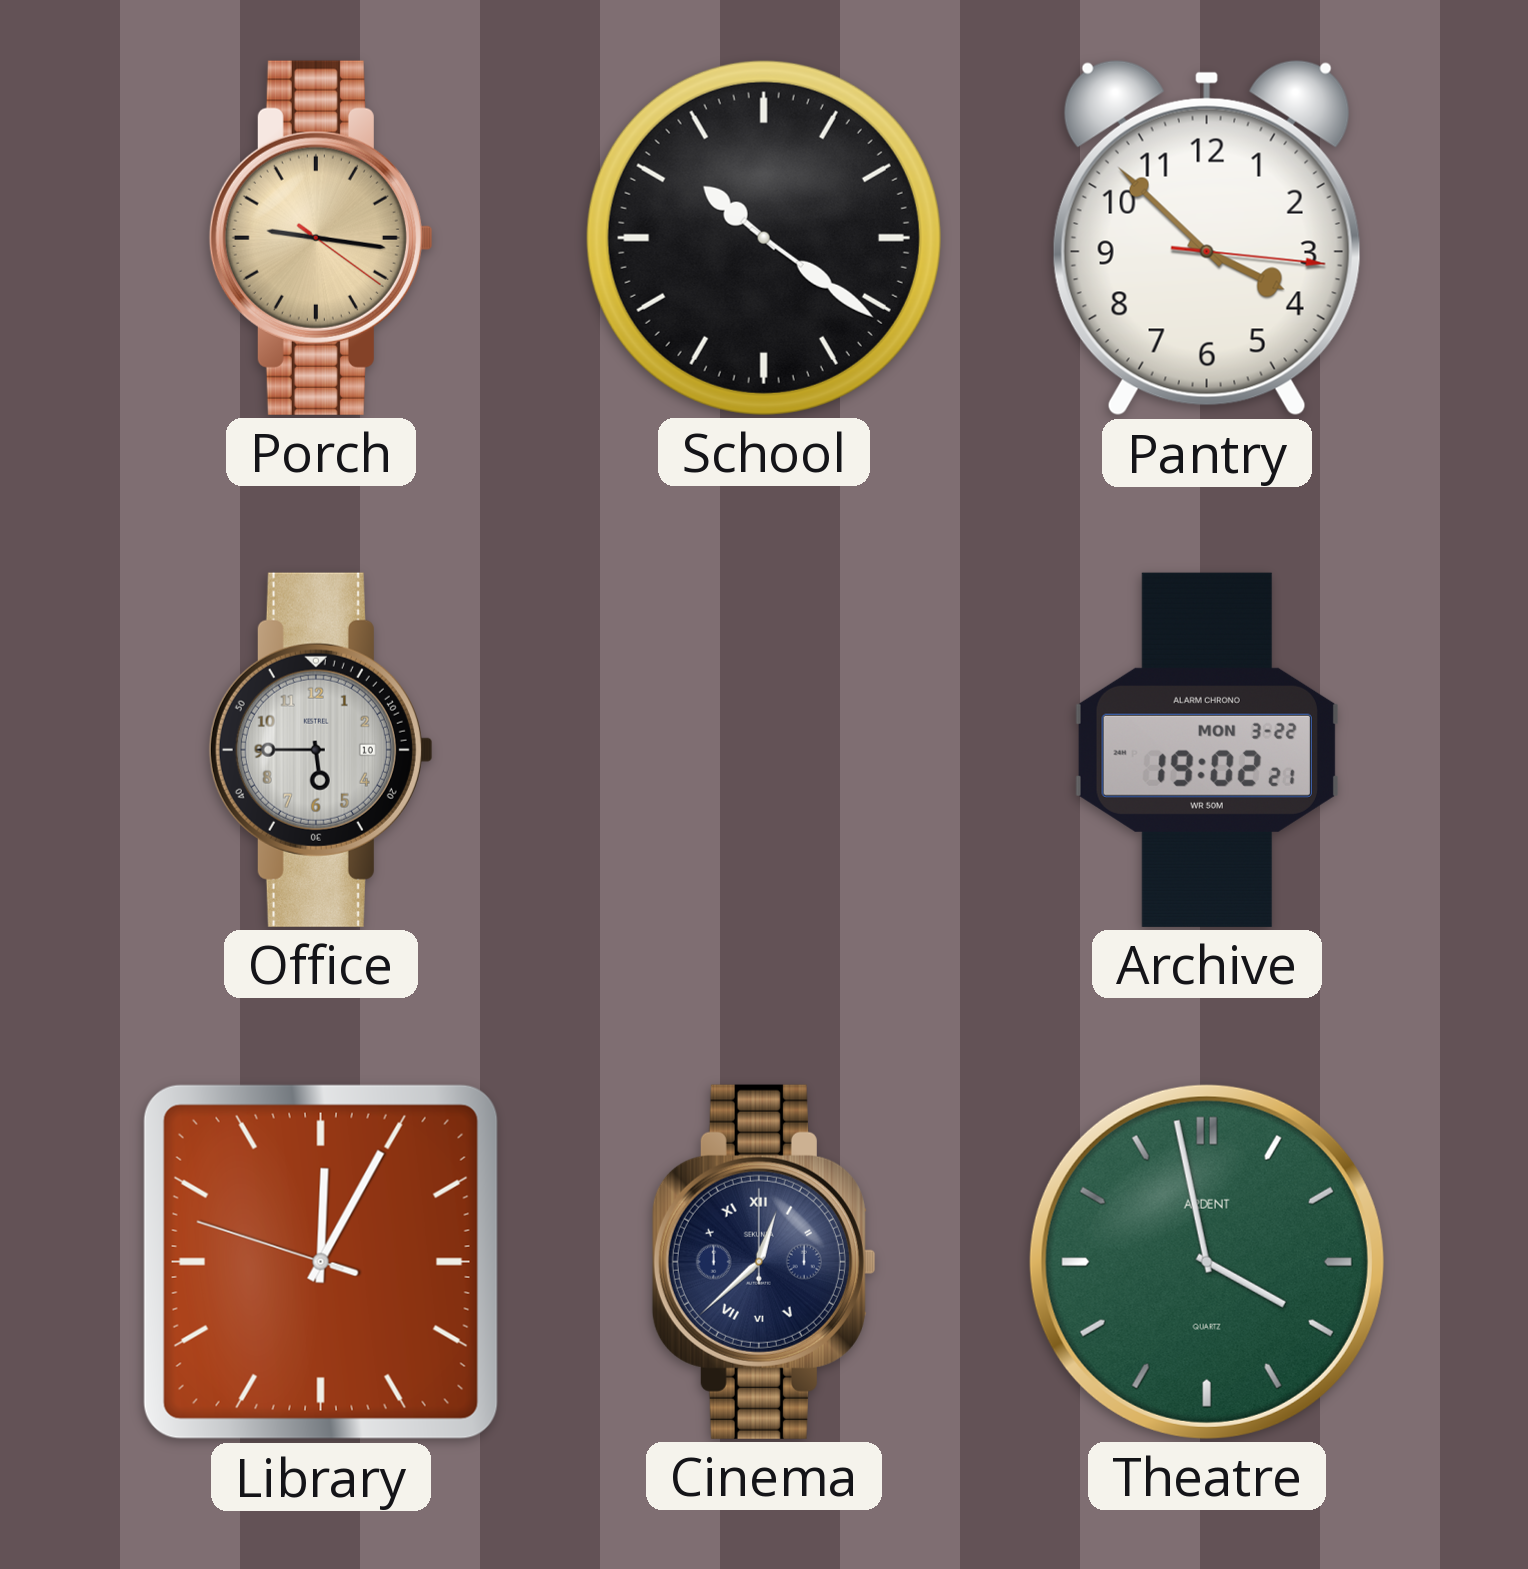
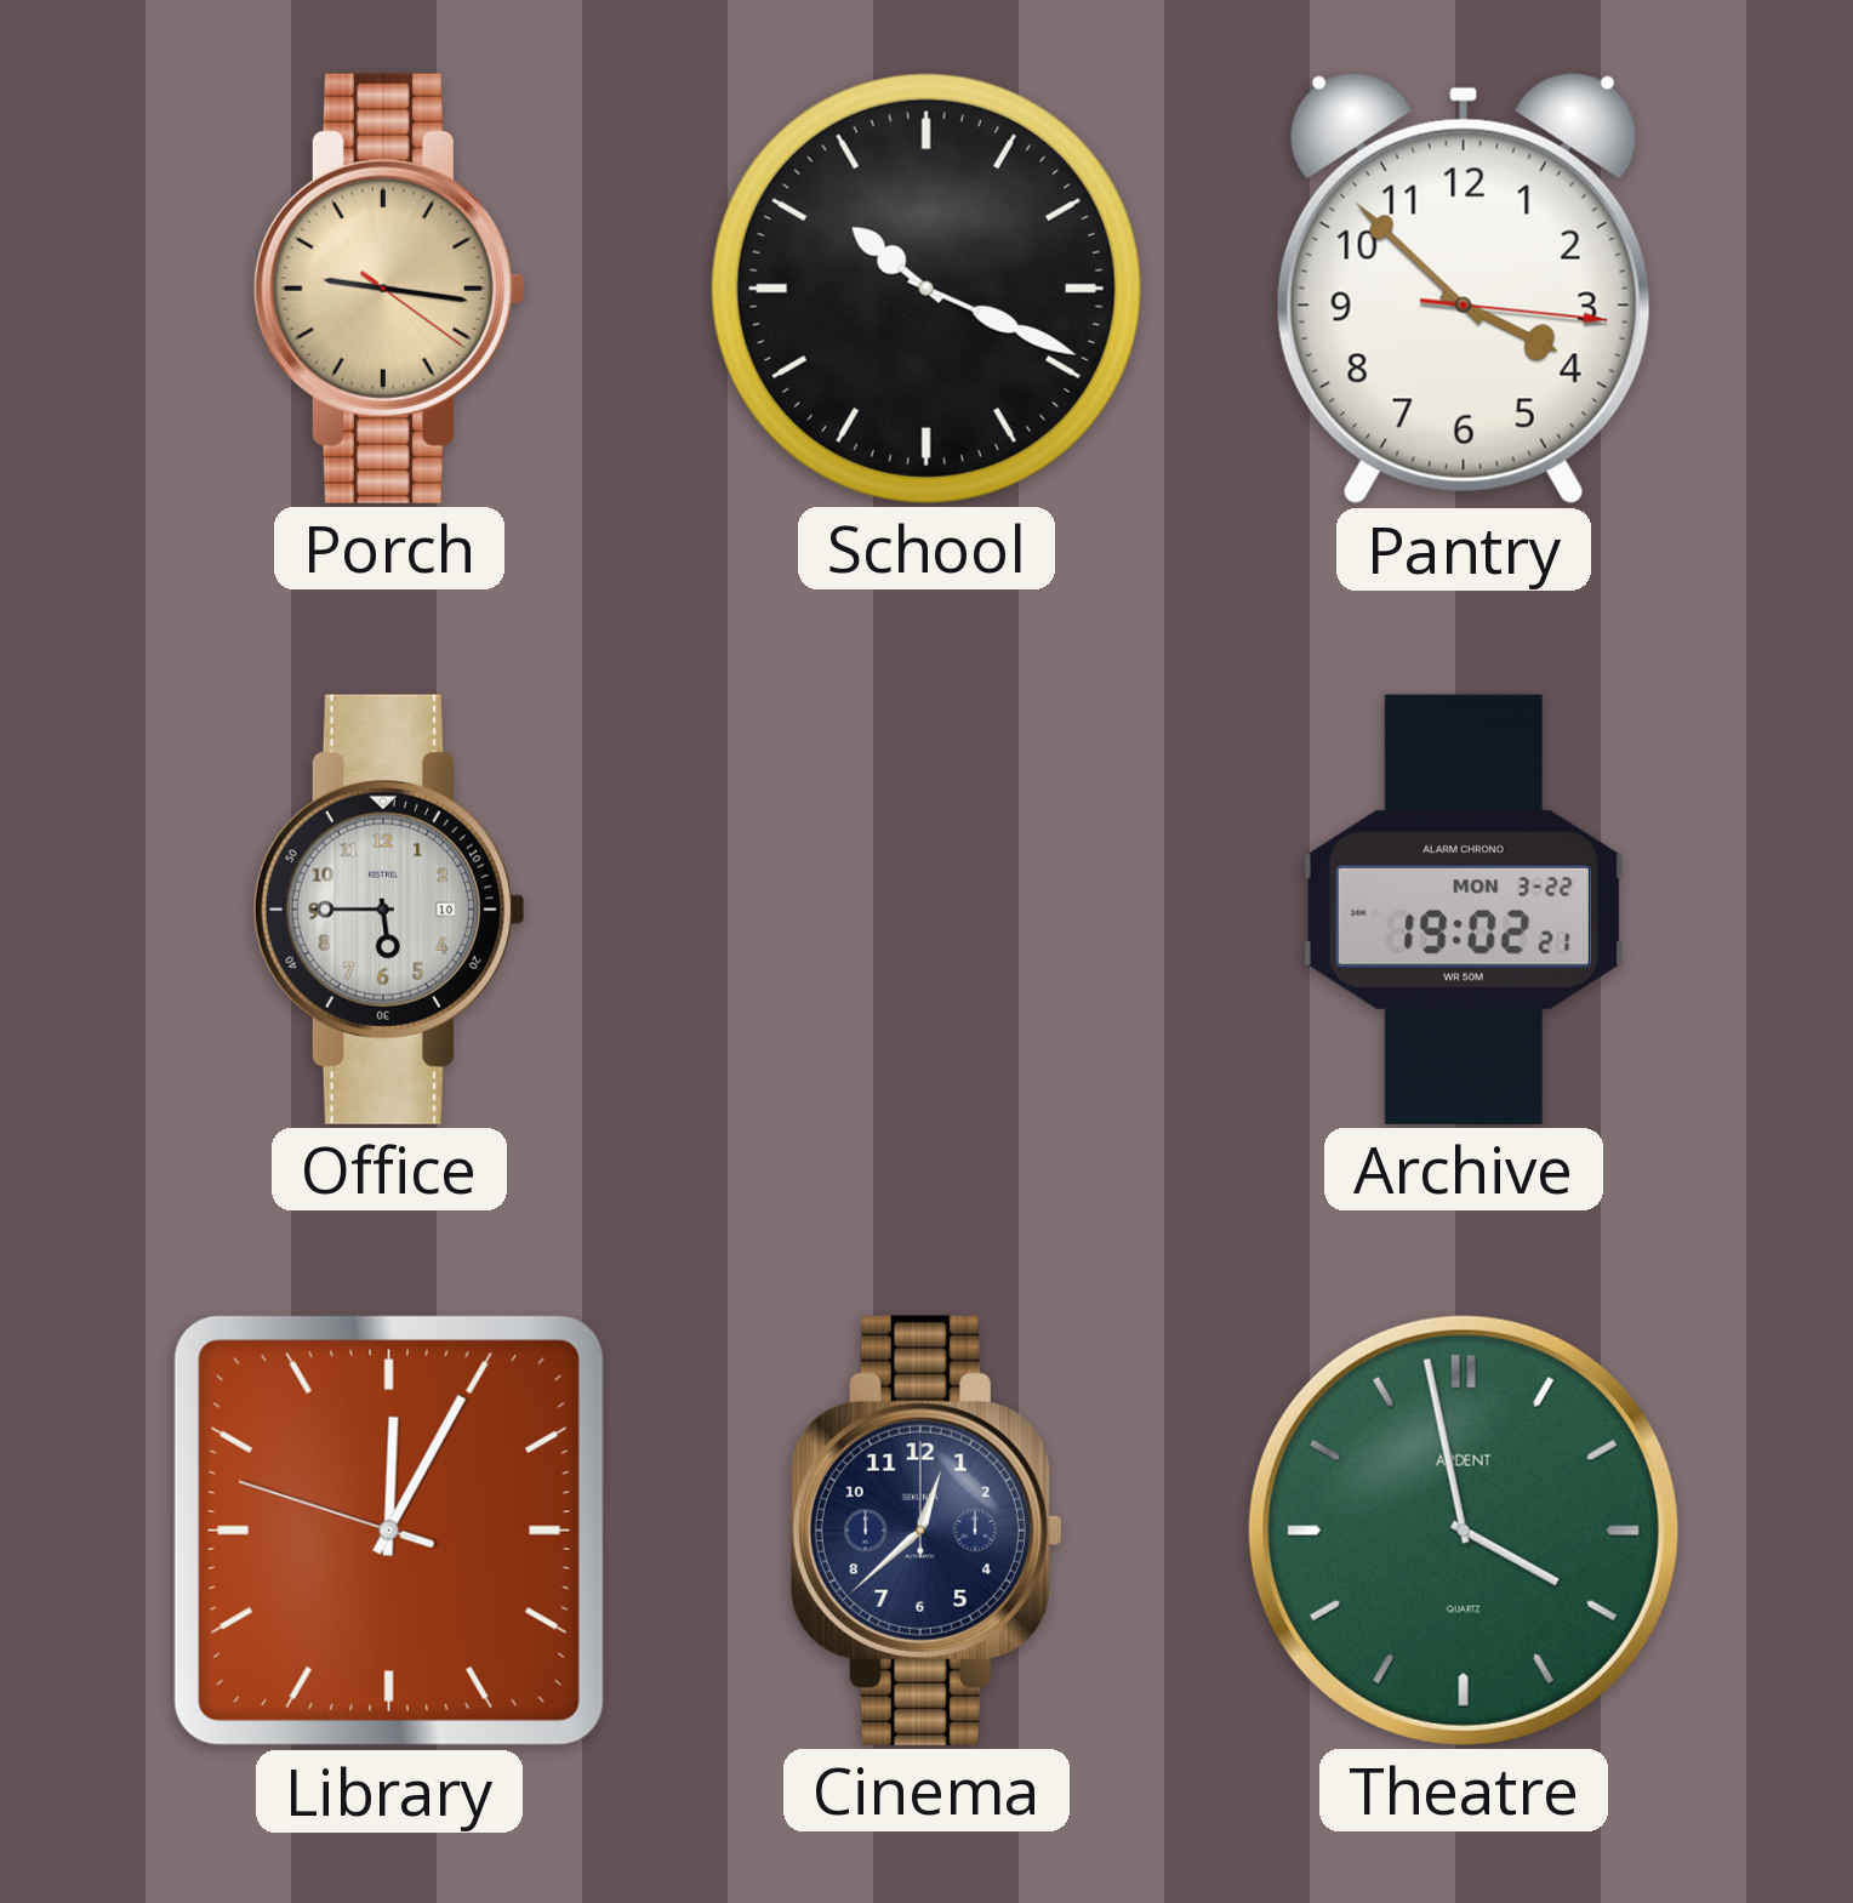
School: 10:21 -> 10:19 (926, 289)
Cinema numerals: Roman -> Arabic (926, 1531)
